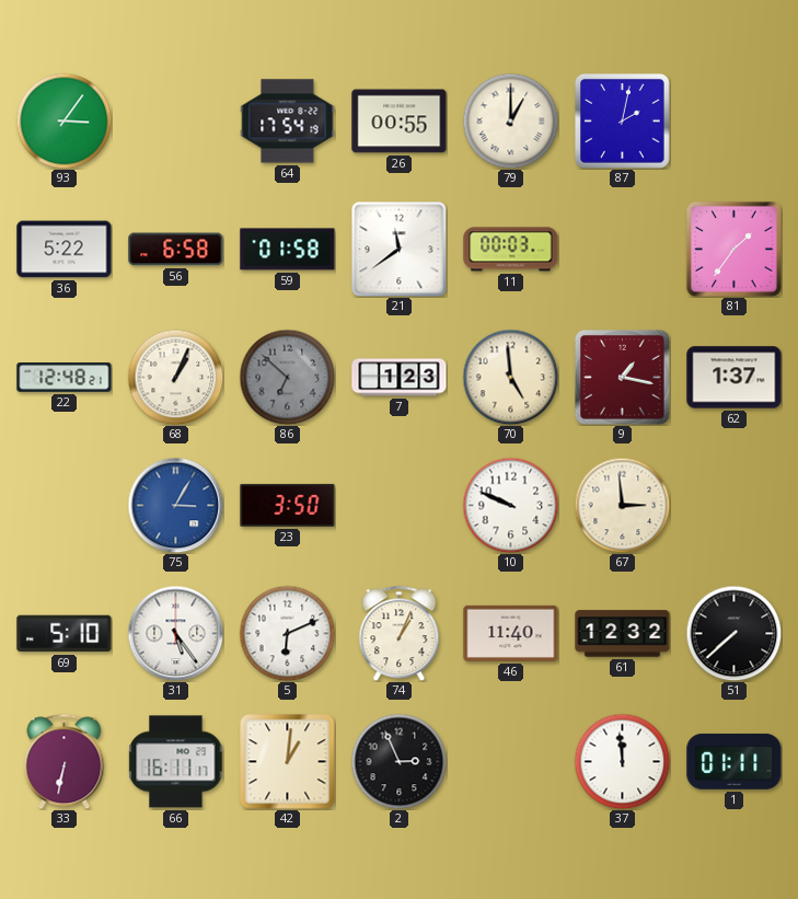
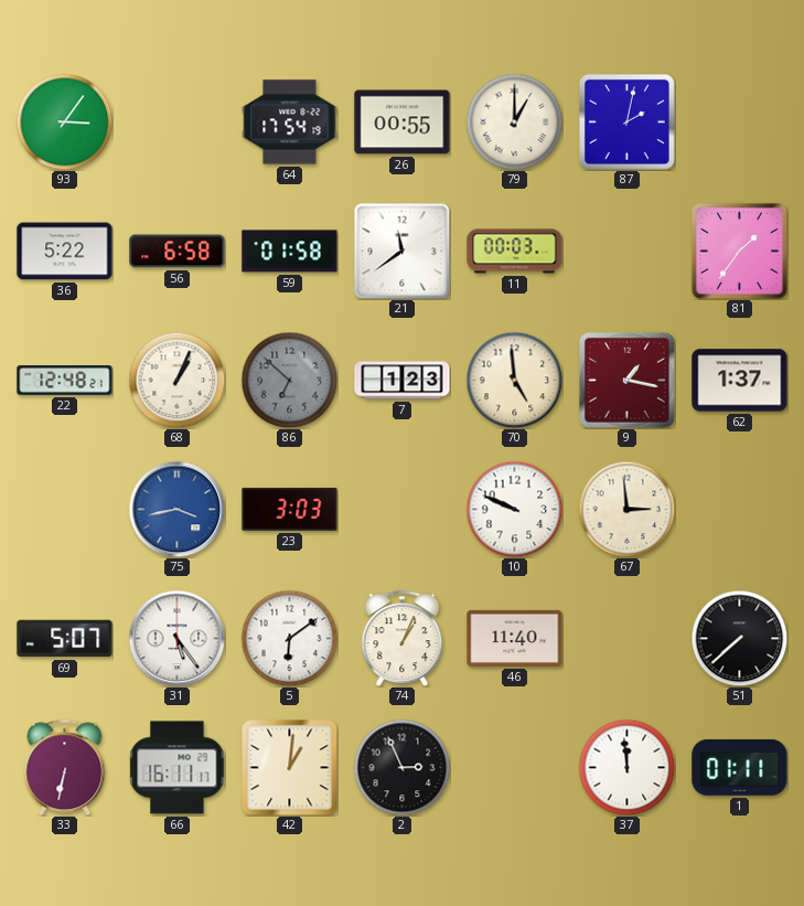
75: 3:05 -> 3:43 (176, 509)
23: 3:50 -> 3:03 (290, 509)
69: 5:10 -> 5:07 (65, 639)
5: 6:11 -> 6:09 (289, 638)
61: 12:32 -> none (623, 634)
